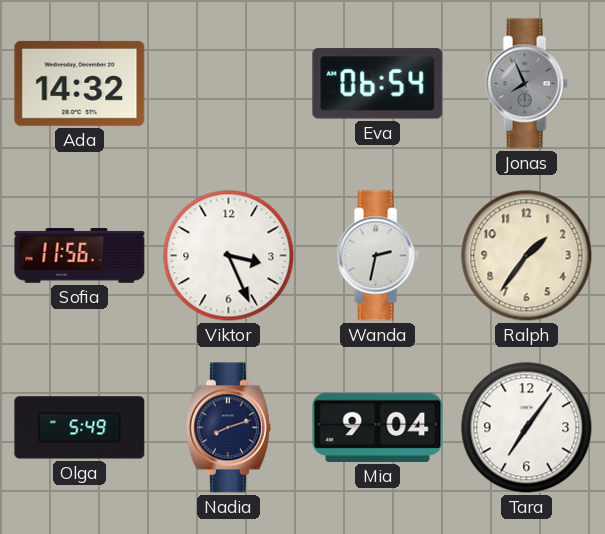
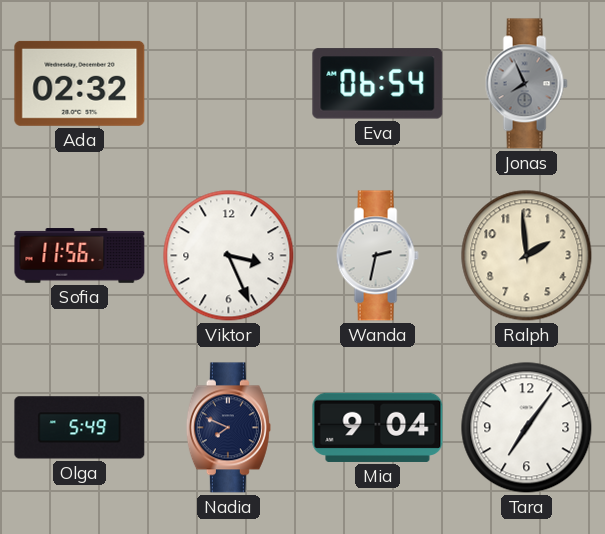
Ada: 14:32 -> 02:32 (80, 83)
Ralph: 1:36 -> 1:59 (527, 256)
Nadia: 8:12 -> 7:49 (228, 428)
